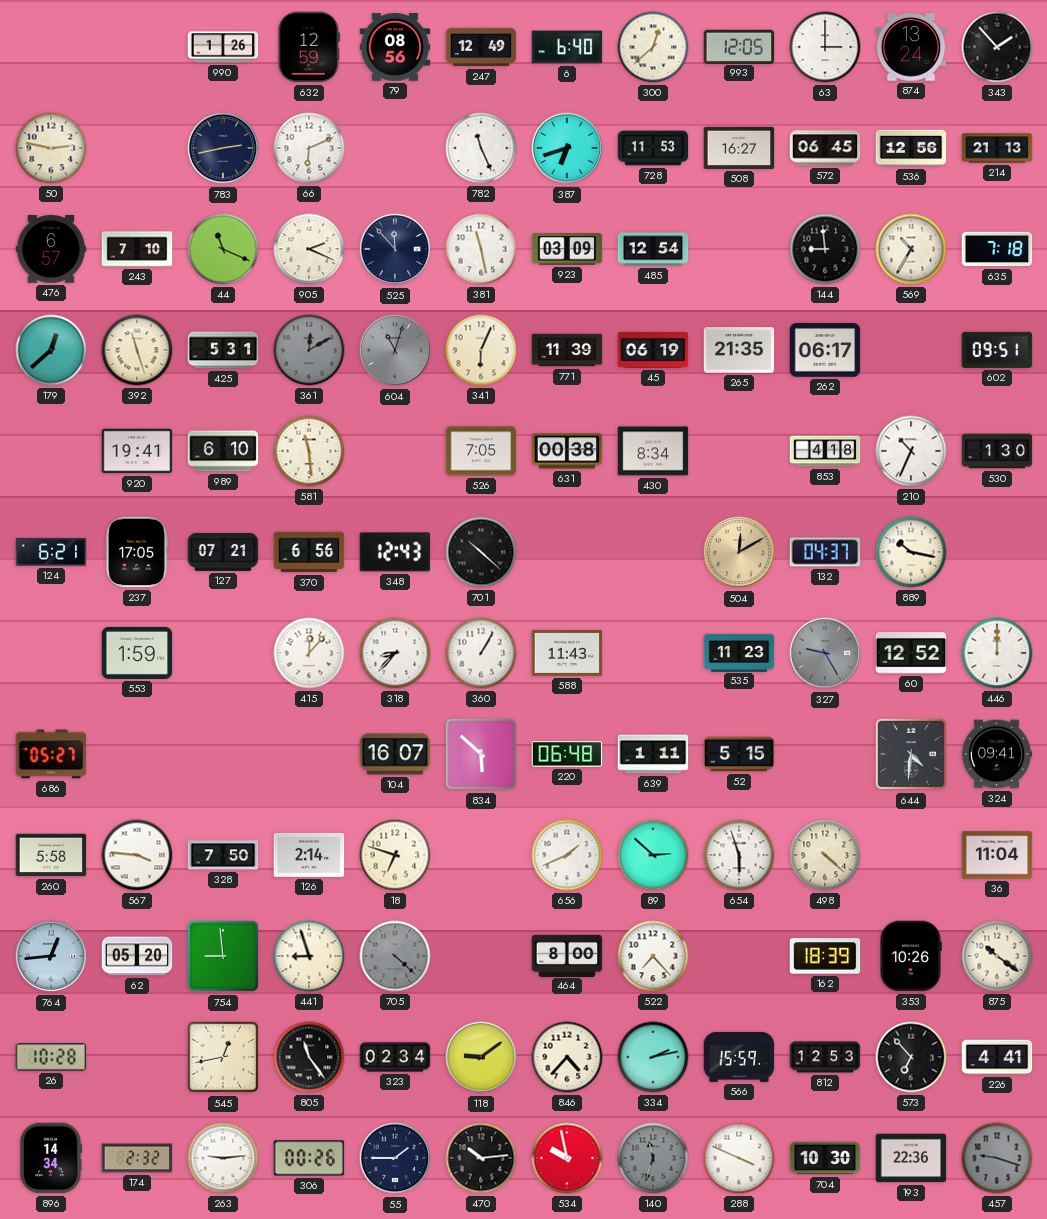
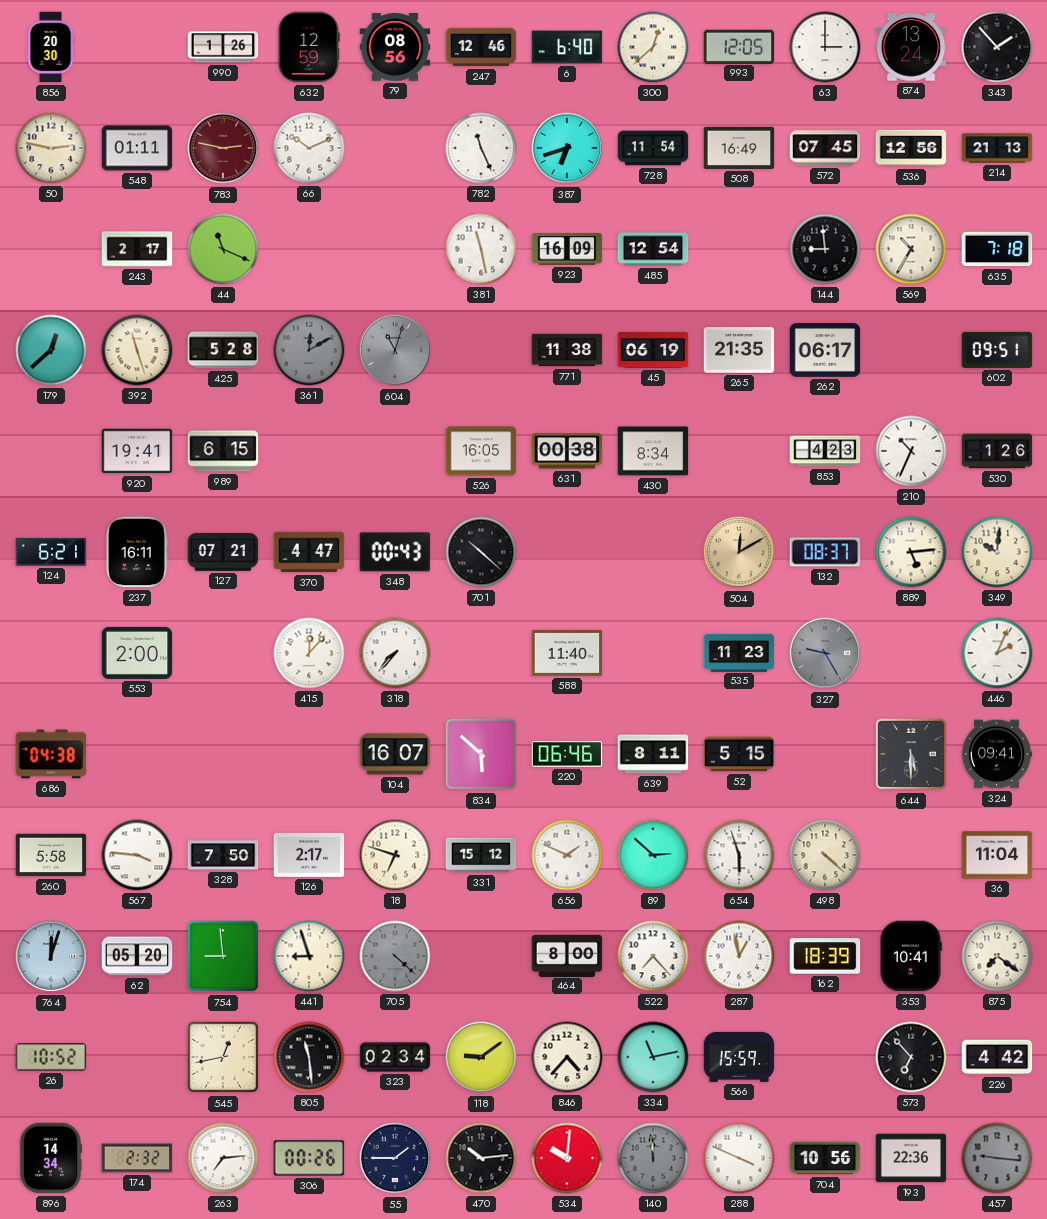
856: none -> 20:30 (51, 47)
247: 12:49 -> 12:46 (481, 47)
548: none -> 01:11 (137, 148)
783: 2:43 -> 2:47 (223, 148)
783 dial: navy -> burgundy (223, 148)
66: 6:11 -> 10:11 (309, 148)
728: 11:53 -> 11:54 (653, 148)
508: 16:27 -> 16:49 (739, 148)
572: 06:45 -> 07:45 (825, 148)
476: 6:57 -> none (51, 250)
243: 7:10 -> 2:17 (137, 249)
905: 2:19 -> none (309, 249)
525: 11:53 -> none (395, 249)
923: 03:09 -> 16:09 (567, 249)
425: 5:31 -> 5:28 (223, 350)
341: 6:04 -> none (481, 350)
771: 11:39 -> 11:38 (567, 350)
989: 6:10 -> 6:15 (223, 451)
581: 11:29 -> none (309, 451)
526: 7:05 -> 16:05 (481, 451)
853: 4:18 -> 4:23 (825, 451)
530: 1:30 -> 1:26 (997, 451)
237: 17:05 -> 16:11 (137, 552)
370: 6:56 -> 4:47 (309, 552)
348: 12:43 -> 00:43 (395, 552)
132: 04:37 -> 08:37 (825, 552)
889: 10:17 -> 5:14 (911, 552)
349: none -> 10:01 (997, 552)
553: 1:59 -> 2:00 (137, 653)
318: 8:37 -> 7:37 (395, 653)
360: 1:05 -> none (481, 653)
588: 11:43 -> 11:40 (567, 653)
60: 12:52 -> none (911, 653)
446: 12:00 -> 2:04 (997, 653)
686: 05:27 -> 04:38 (51, 754)
220: 06:48 -> 06:46 (567, 754)
639: 1:11 -> 8:11 (653, 754)
644: 4:31 -> 5:30 (911, 754)
126: 2:14 -> 2:17 (309, 855)
331: none -> 15:12 (481, 855)
656: 1:41 -> 1:49 (567, 855)
764: 12:44 -> 12:03 (51, 956)
287: none -> 12:58 (739, 956)
353: 10:26 -> 10:41 (911, 956)
875: 10:21 -> 7:21 (997, 956)
26: 10:28 -> 10:52 (51, 1057)
805: 11:24 -> 11:29 (309, 1057)
334: 2:13 -> 11:13 (653, 1057)
812: 12:53 -> none (825, 1057)
226: 4:41 -> 4:42 (997, 1057)
263: 9:14 -> 7:14 (223, 1158)
534: 9:58 -> 10:01 (567, 1158)
140: 11:33 -> 11:59 (653, 1158)
704: 10:30 -> 10:56 (825, 1158)
457: 9:18 -> 9:16 (997, 1158)
